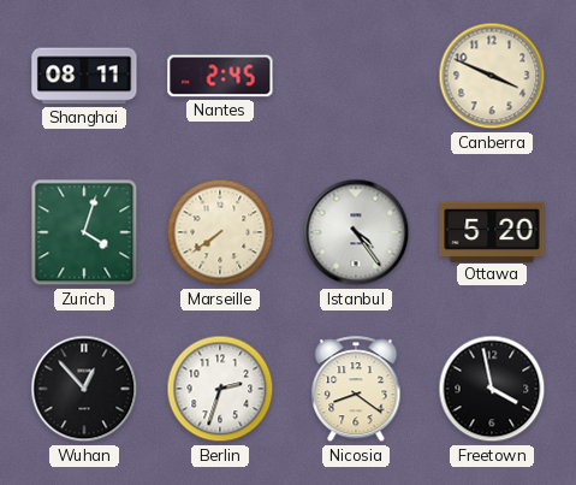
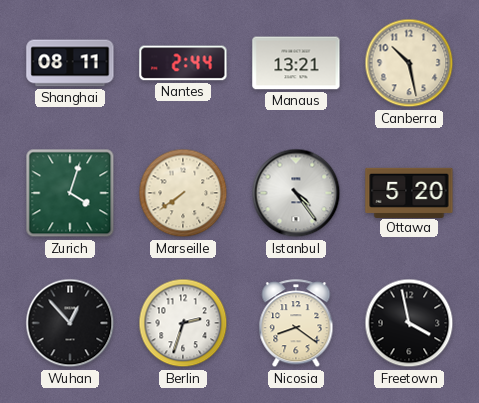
Nantes: 2:45 -> 2:44 (183, 63)
Manaus: none -> 13:21 (296, 63)
Canberra: 3:49 -> 10:28 (409, 63)
